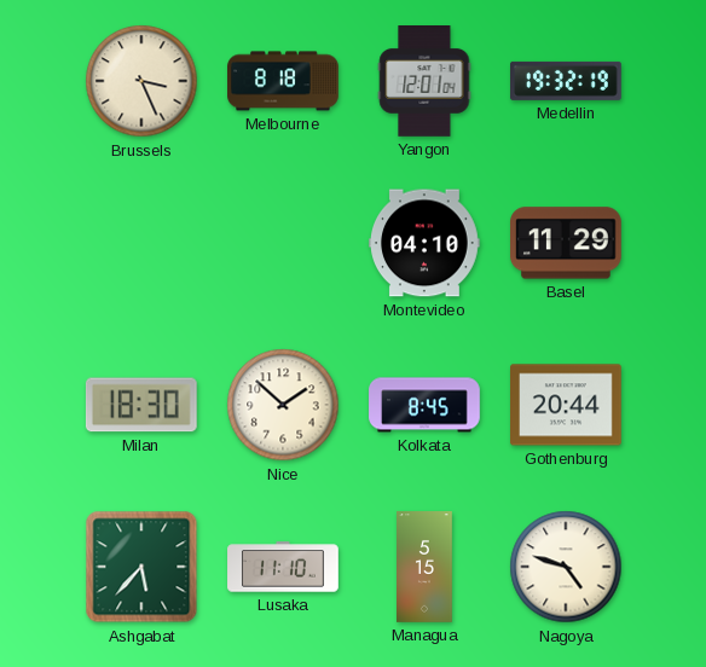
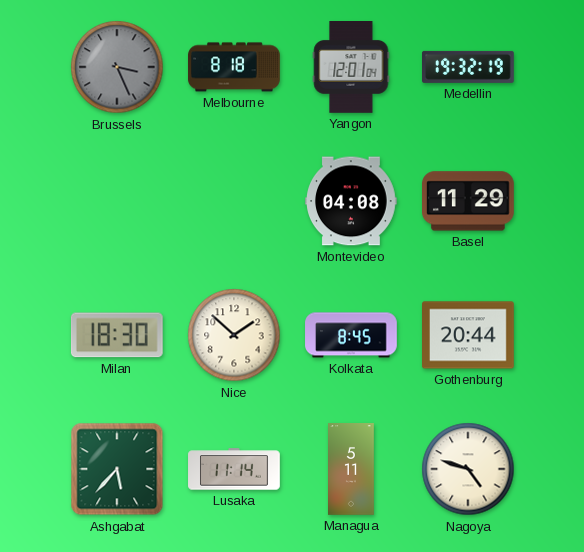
Brussels dial: cream -> grey (117, 67)
Montevideo: 04:10 -> 04:08 (352, 201)
Lusaka: 11:10 -> 11:14 (234, 469)
Managua: 5:15 -> 5:11 (351, 469)
